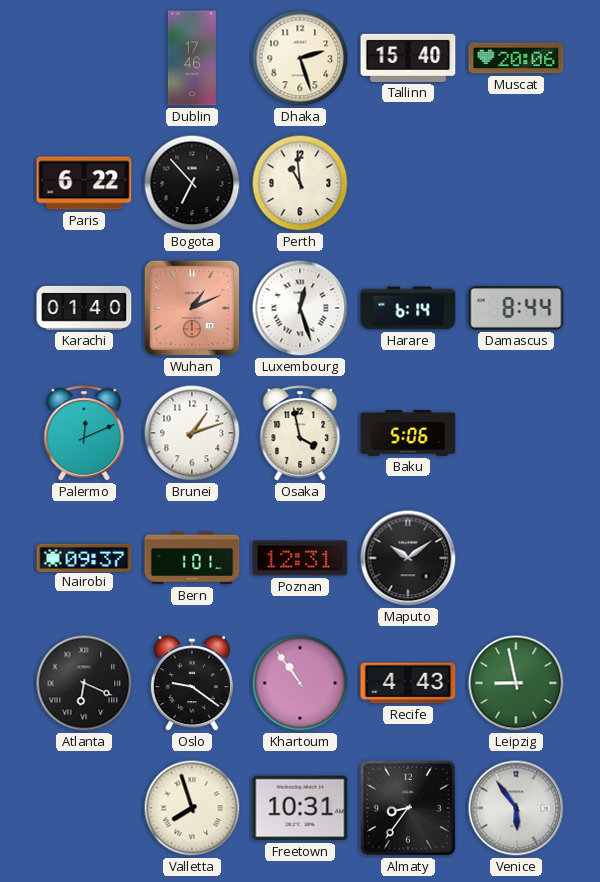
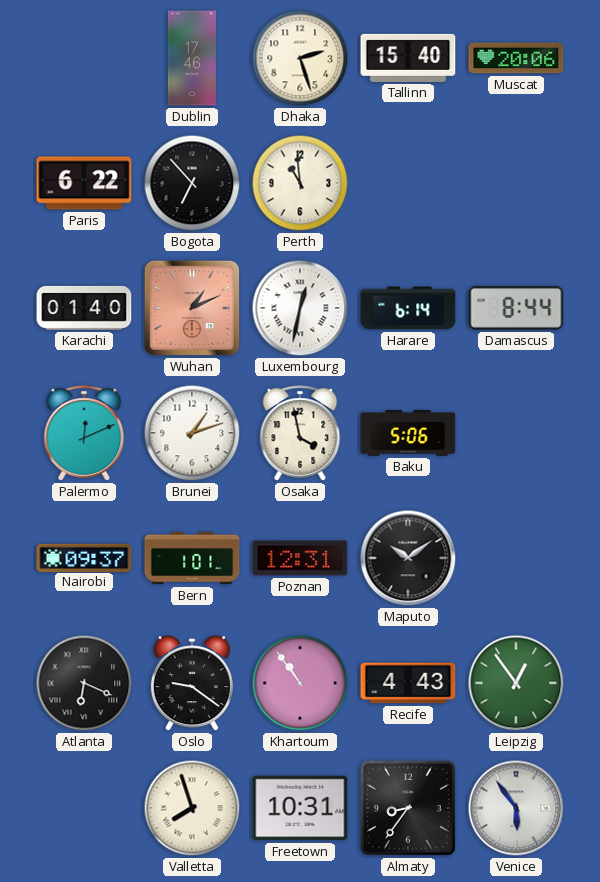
Luxembourg: 12:27 -> 12:32 (300, 308)
Leipzig: 8:58 -> 12:54 (516, 683)
